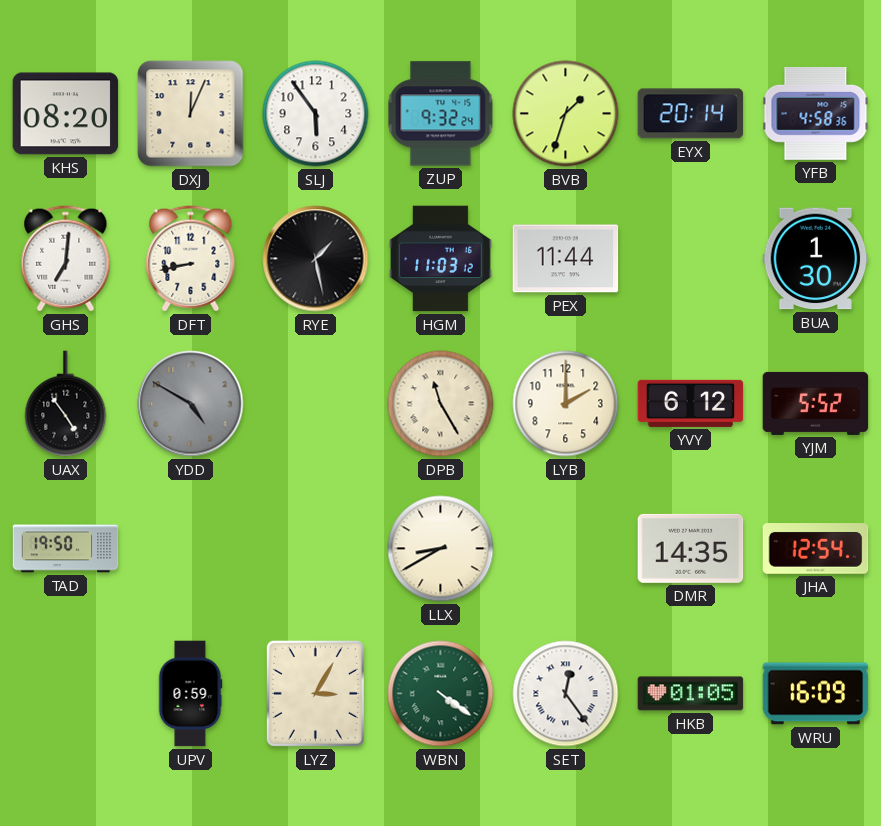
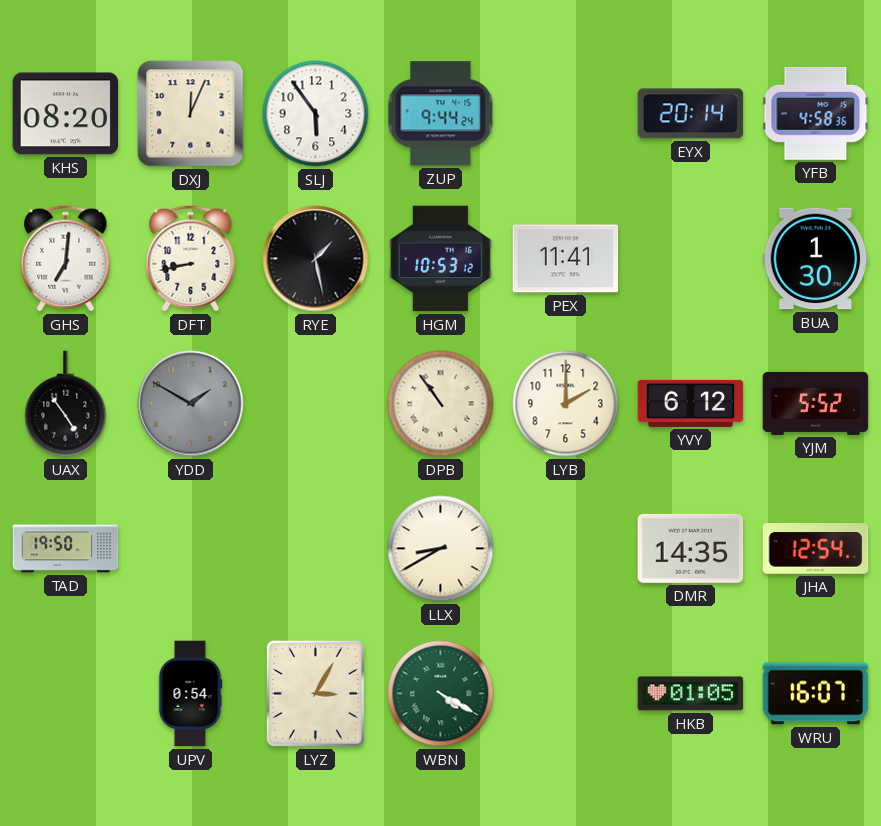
ZUP: 9:32 -> 9:44 (441, 114)
BVB: 1:33 -> none (566, 114)
HGM: 11:03 -> 10:53 (441, 259)
PEX: 11:44 -> 11:41 (566, 259)
YDD: 4:50 -> 1:50 (191, 404)
DPB: 11:25 -> 10:54 (441, 404)
UPV: 0:59 -> 0:54 (190, 694)
WBN: 4:21 -> 4:20 (441, 694)
SET: 12:24 -> none (566, 694)
WRU: 16:09 -> 16:07 (816, 694)
